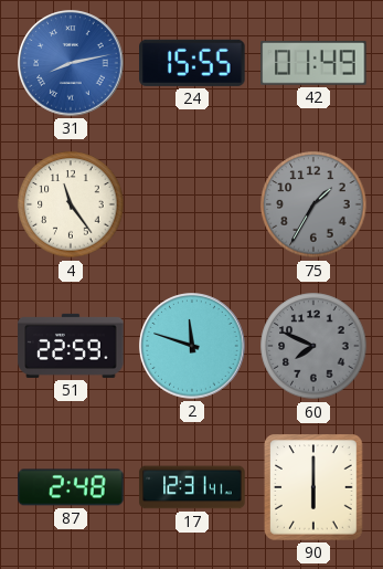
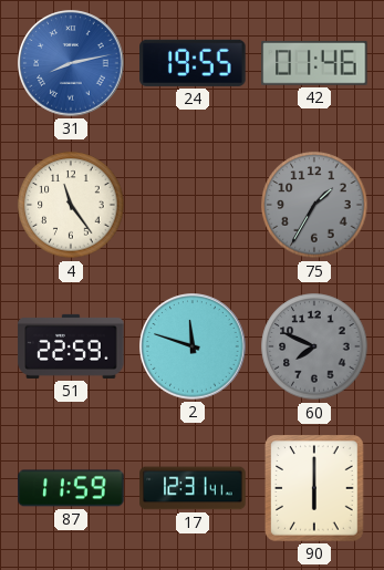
24: 15:55 -> 19:55 (193, 63)
42: 01:49 -> 01:46 (314, 63)
87: 2:48 -> 11:59 (71, 488)
